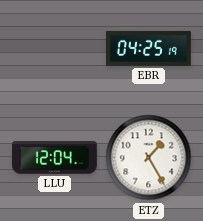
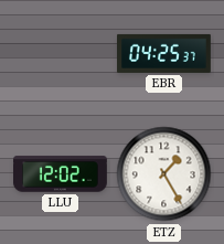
EBR: 04:25:19 -> 04:25:37 (164, 53)
LLU: 12:04 -> 12:02 (61, 174)
